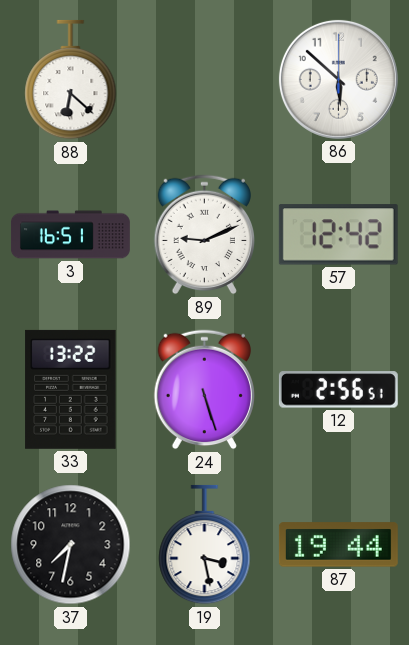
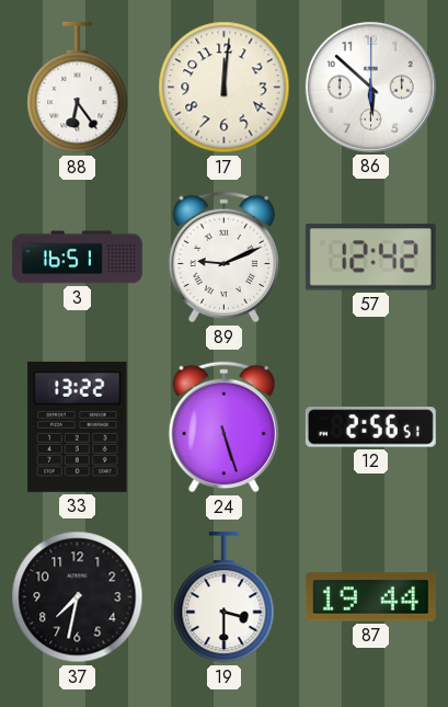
88: 6:22 -> 6:24 (78, 88)
17: none -> 12:01 (225, 88)
19: 3:28 -> 3:30 (225, 597)
